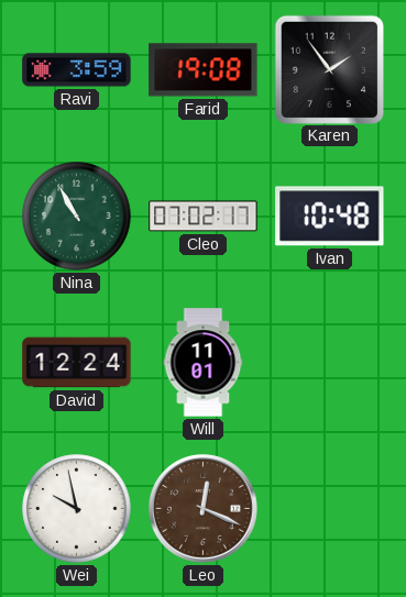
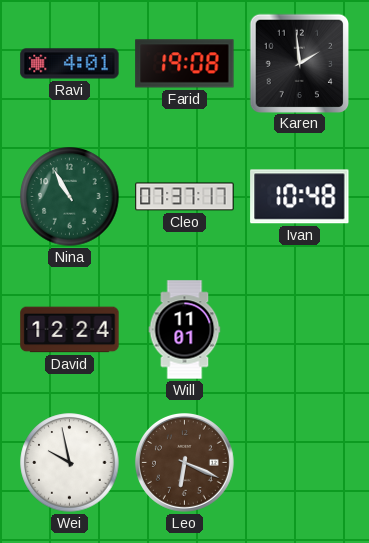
Ravi: 3:59 -> 4:01 (70, 64)
Karen: 1:54 -> 1:59 (299, 63)
Cleo: 07:02 -> 07:37 (185, 197)
Leo: 12:19 -> 6:19 (185, 463)
